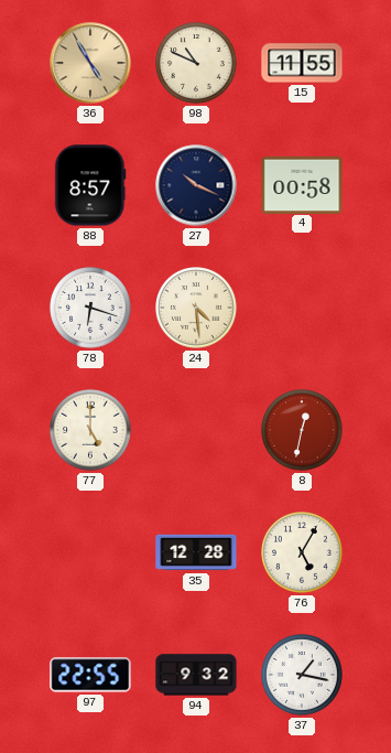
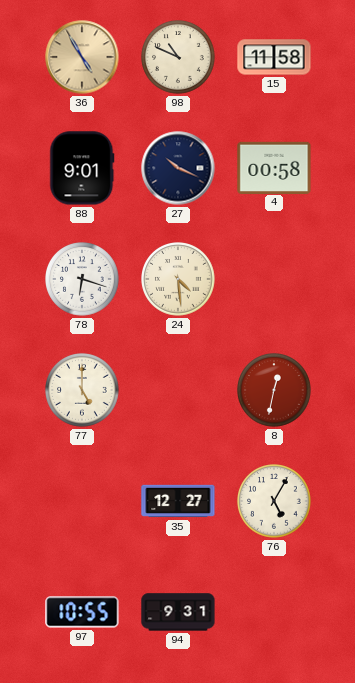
15: 11:55 -> 11:58 (274, 57)
88: 8:57 -> 9:01 (82, 168)
35: 12:28 -> 12:27 (178, 501)
97: 22:55 -> 10:55 (82, 612)
94: 9:32 -> 9:31 (178, 612)
37: 1:17 -> none (303, 676)
